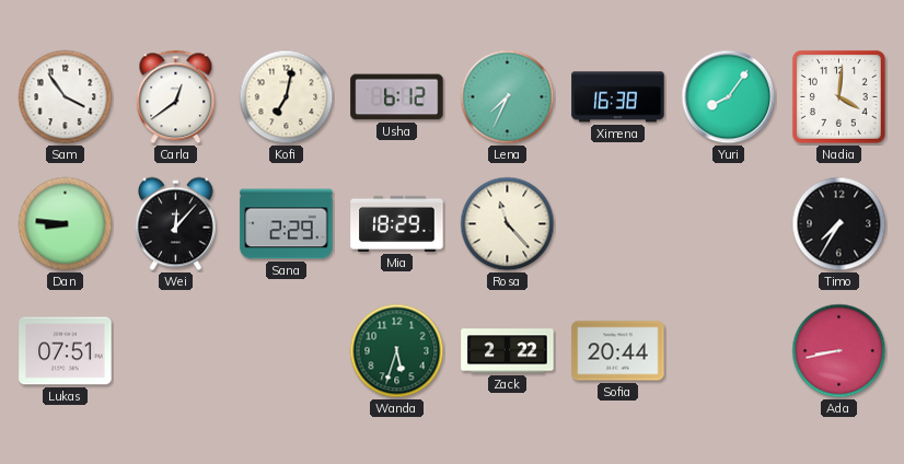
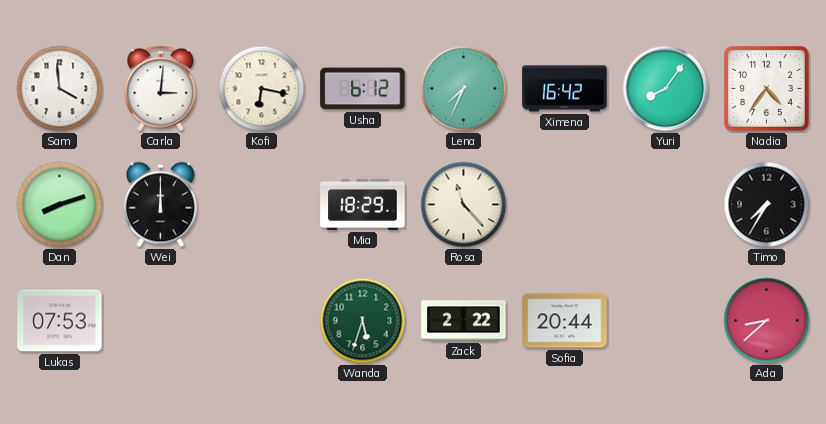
Sam: 3:54 -> 3:59 (60, 89)
Carla: 12:39 -> 3:01 (161, 89)
Kofi: 7:02 -> 6:17 (262, 89)
Ximena: 16:38 -> 16:42 (565, 89)
Nadia: 4:01 -> 4:36 (767, 89)
Dan: 8:46 -> 8:12 (60, 205)
Wei: 12:07 -> 12:00 (161, 205)
Sana: 2:29 -> none (287, 224)
Lukas: 07:51 -> 07:53 (60, 321)
Ada: 8:43 -> 8:38 (767, 321)
